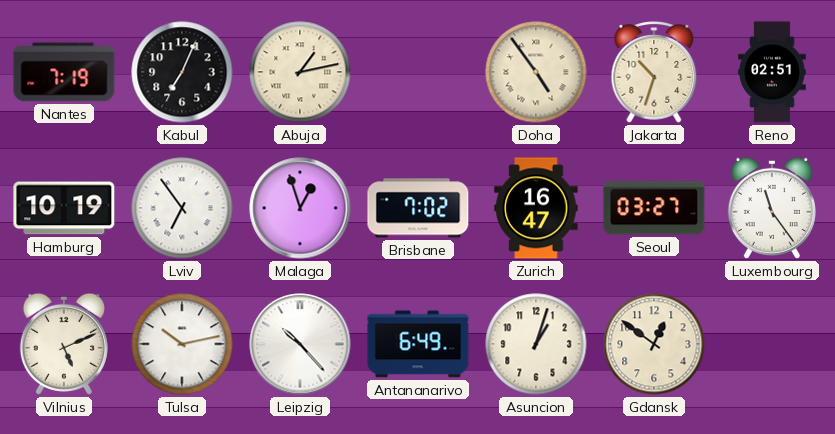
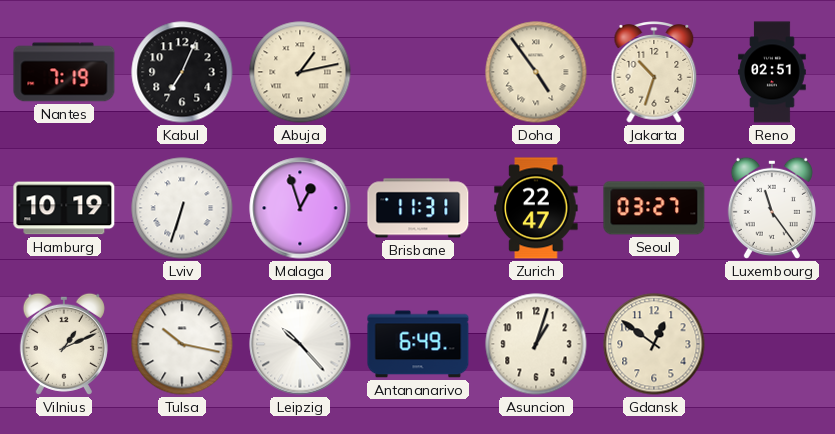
Lviv: 6:54 -> 6:33 (182, 208)
Brisbane: 7:02 -> 11:31 (418, 208)
Zurich: 16:47 -> 22:47 (536, 208)
Vilnius: 5:11 -> 1:11 (64, 344)
Tulsa: 10:13 -> 10:17 (182, 344)
